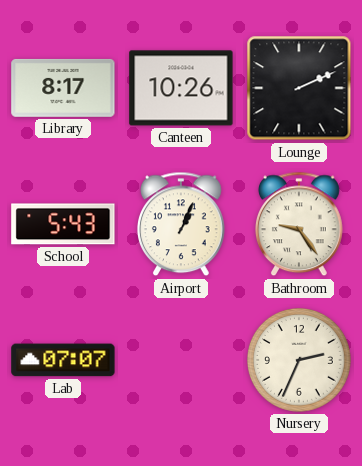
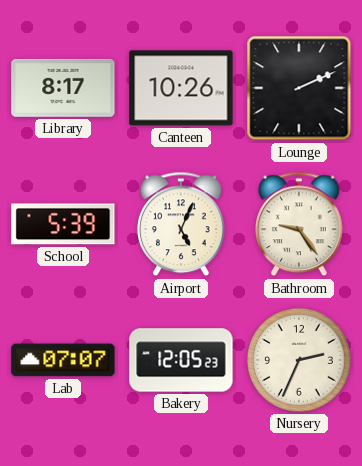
School: 5:43 -> 5:39 (63, 224)
Airport: 1:04 -> 5:04 (182, 224)
Bakery: none -> 12:05 (181, 360)
